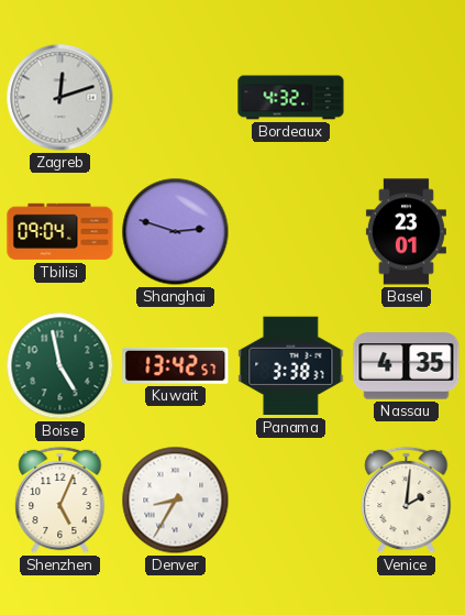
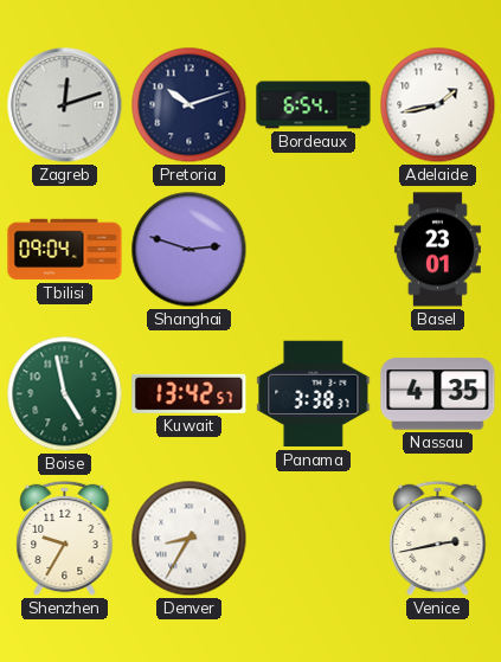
Pretoria: none -> 10:12 (190, 105)
Bordeaux: 4:32 -> 6:54 (314, 105)
Adelaide: none -> 1:43 (438, 105)
Shenzhen: 5:04 -> 9:35 (65, 539)
Venice: 2:01 -> 2:43 (438, 539)
